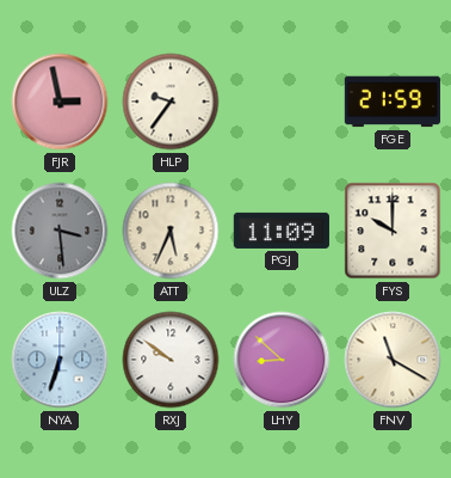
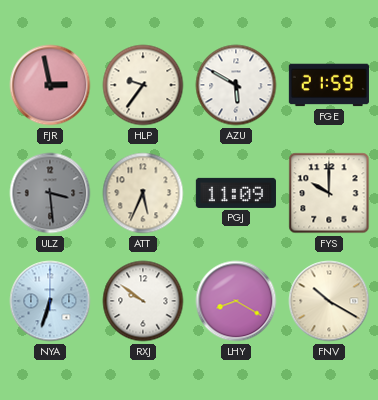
AZU: none -> 5:50 (236, 85)
LHY: 8:52 -> 8:20 (236, 301)
FNV: 11:20 -> 10:20 (329, 301)
